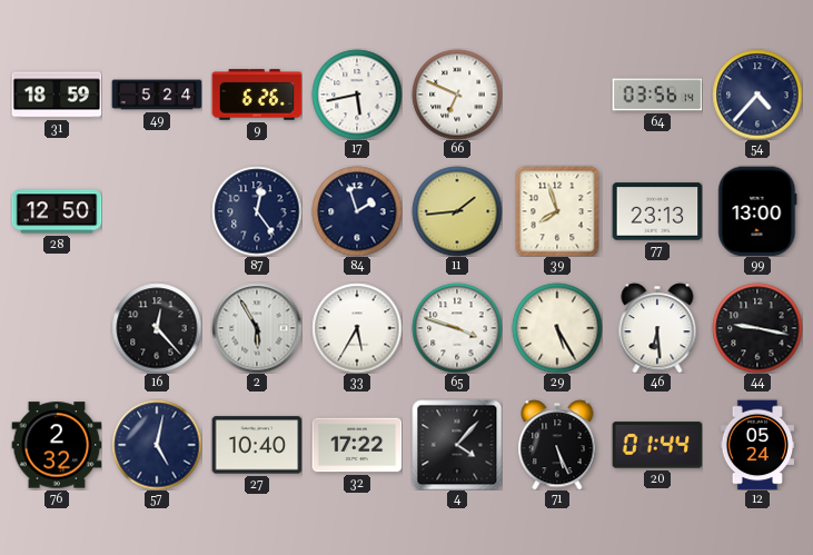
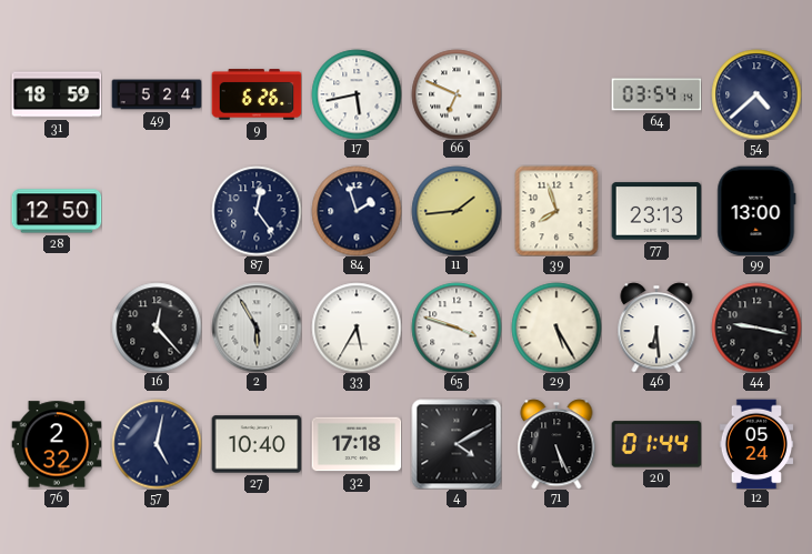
64: 03:56 -> 03:54 (656, 94)
54: 4:37 -> 4:38 (756, 94)
32: 17:22 -> 17:18 (357, 444)
4: 4:07 -> 4:10 (457, 444)
